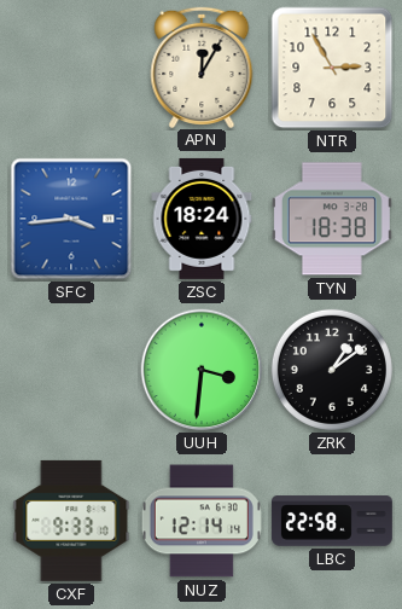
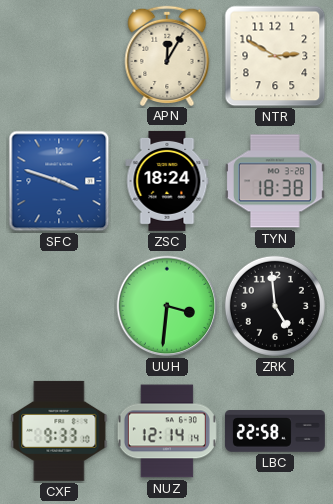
NTR: 2:55 -> 2:50 (275, 56)
SFC: 3:44 -> 3:48 (59, 181)
ZRK: 1:09 -> 4:59 (275, 306)
